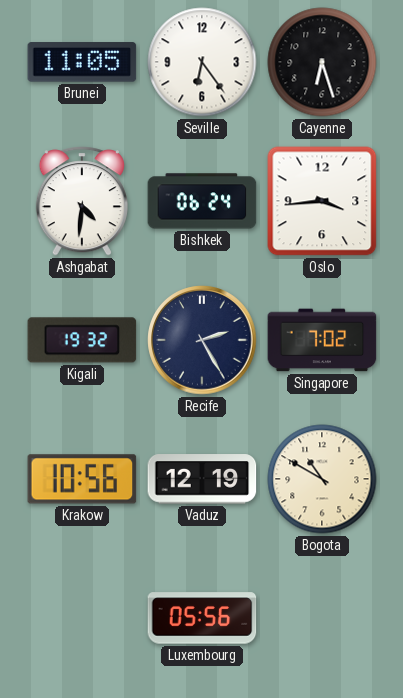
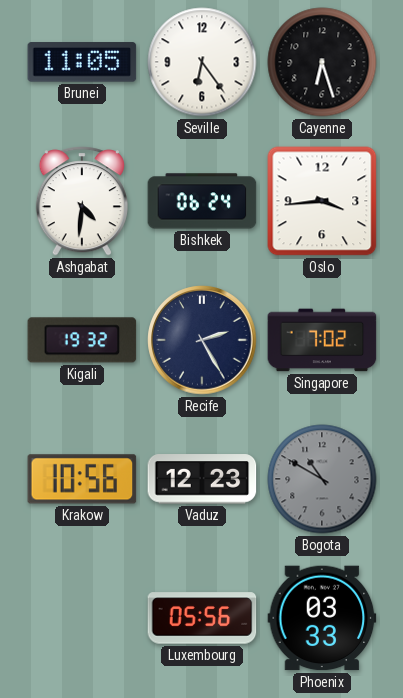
Vaduz: 12:19 -> 12:23 (202, 479)
Bogota dial: cream -> grey (322, 479)
Phoenix: none -> 03:33 (322, 618)
